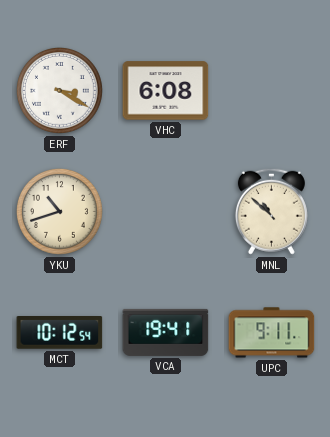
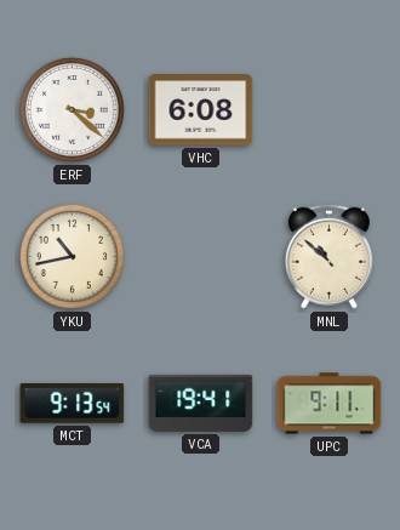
ERF: 3:20 -> 3:22 (73, 110)
YKU: 10:42 -> 10:43 (73, 257)
MCT: 10:12 -> 9:13 (73, 404)
